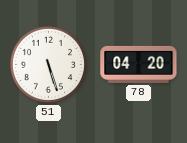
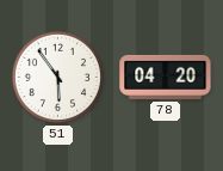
51: 5:27 -> 5:54 (57, 77)
